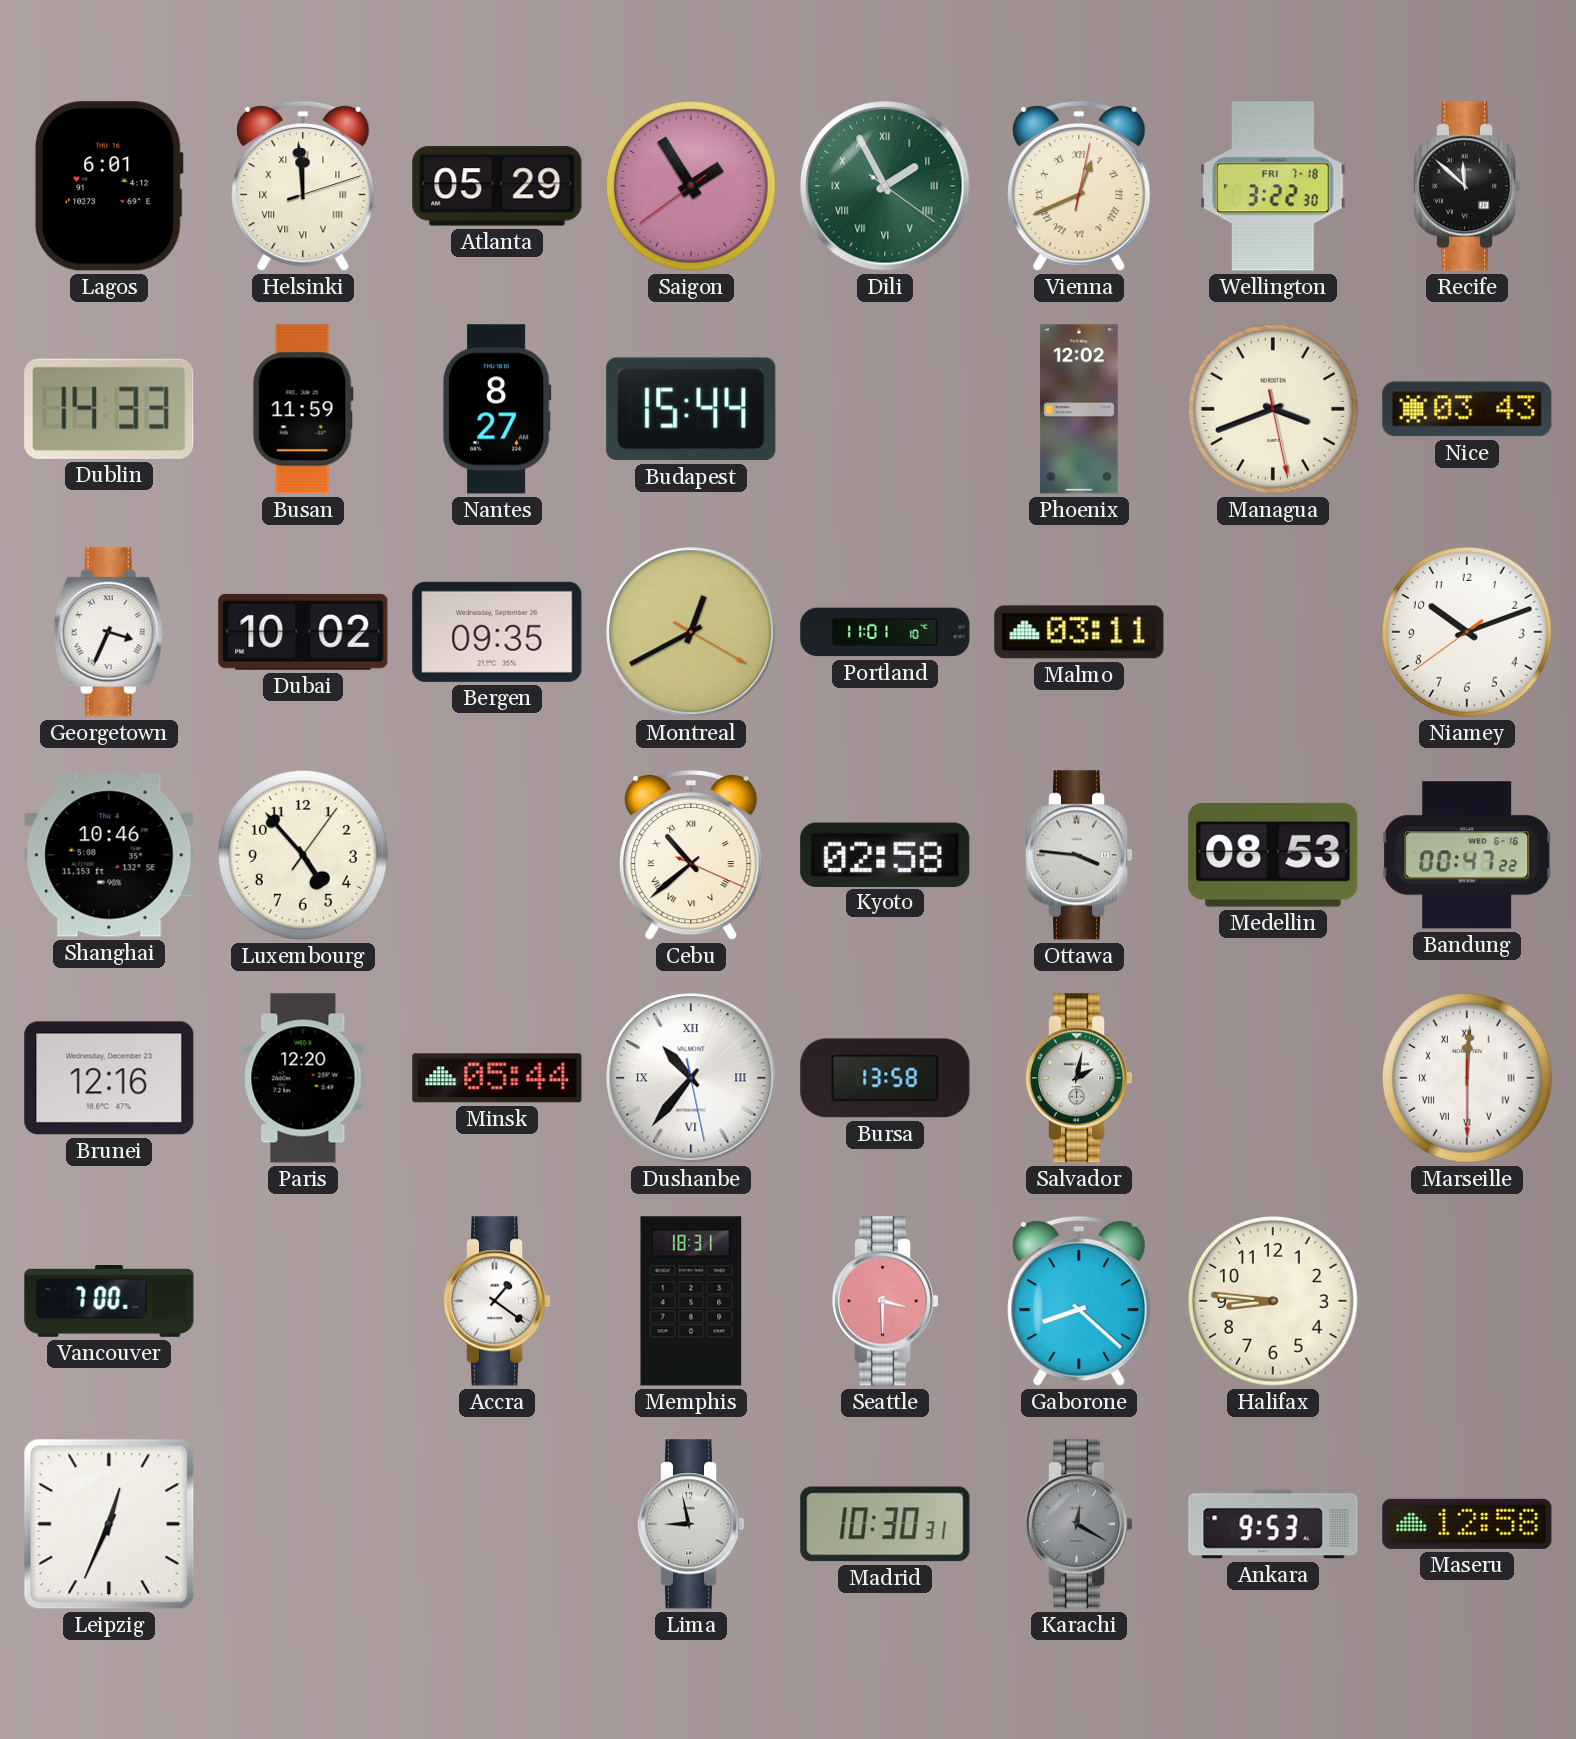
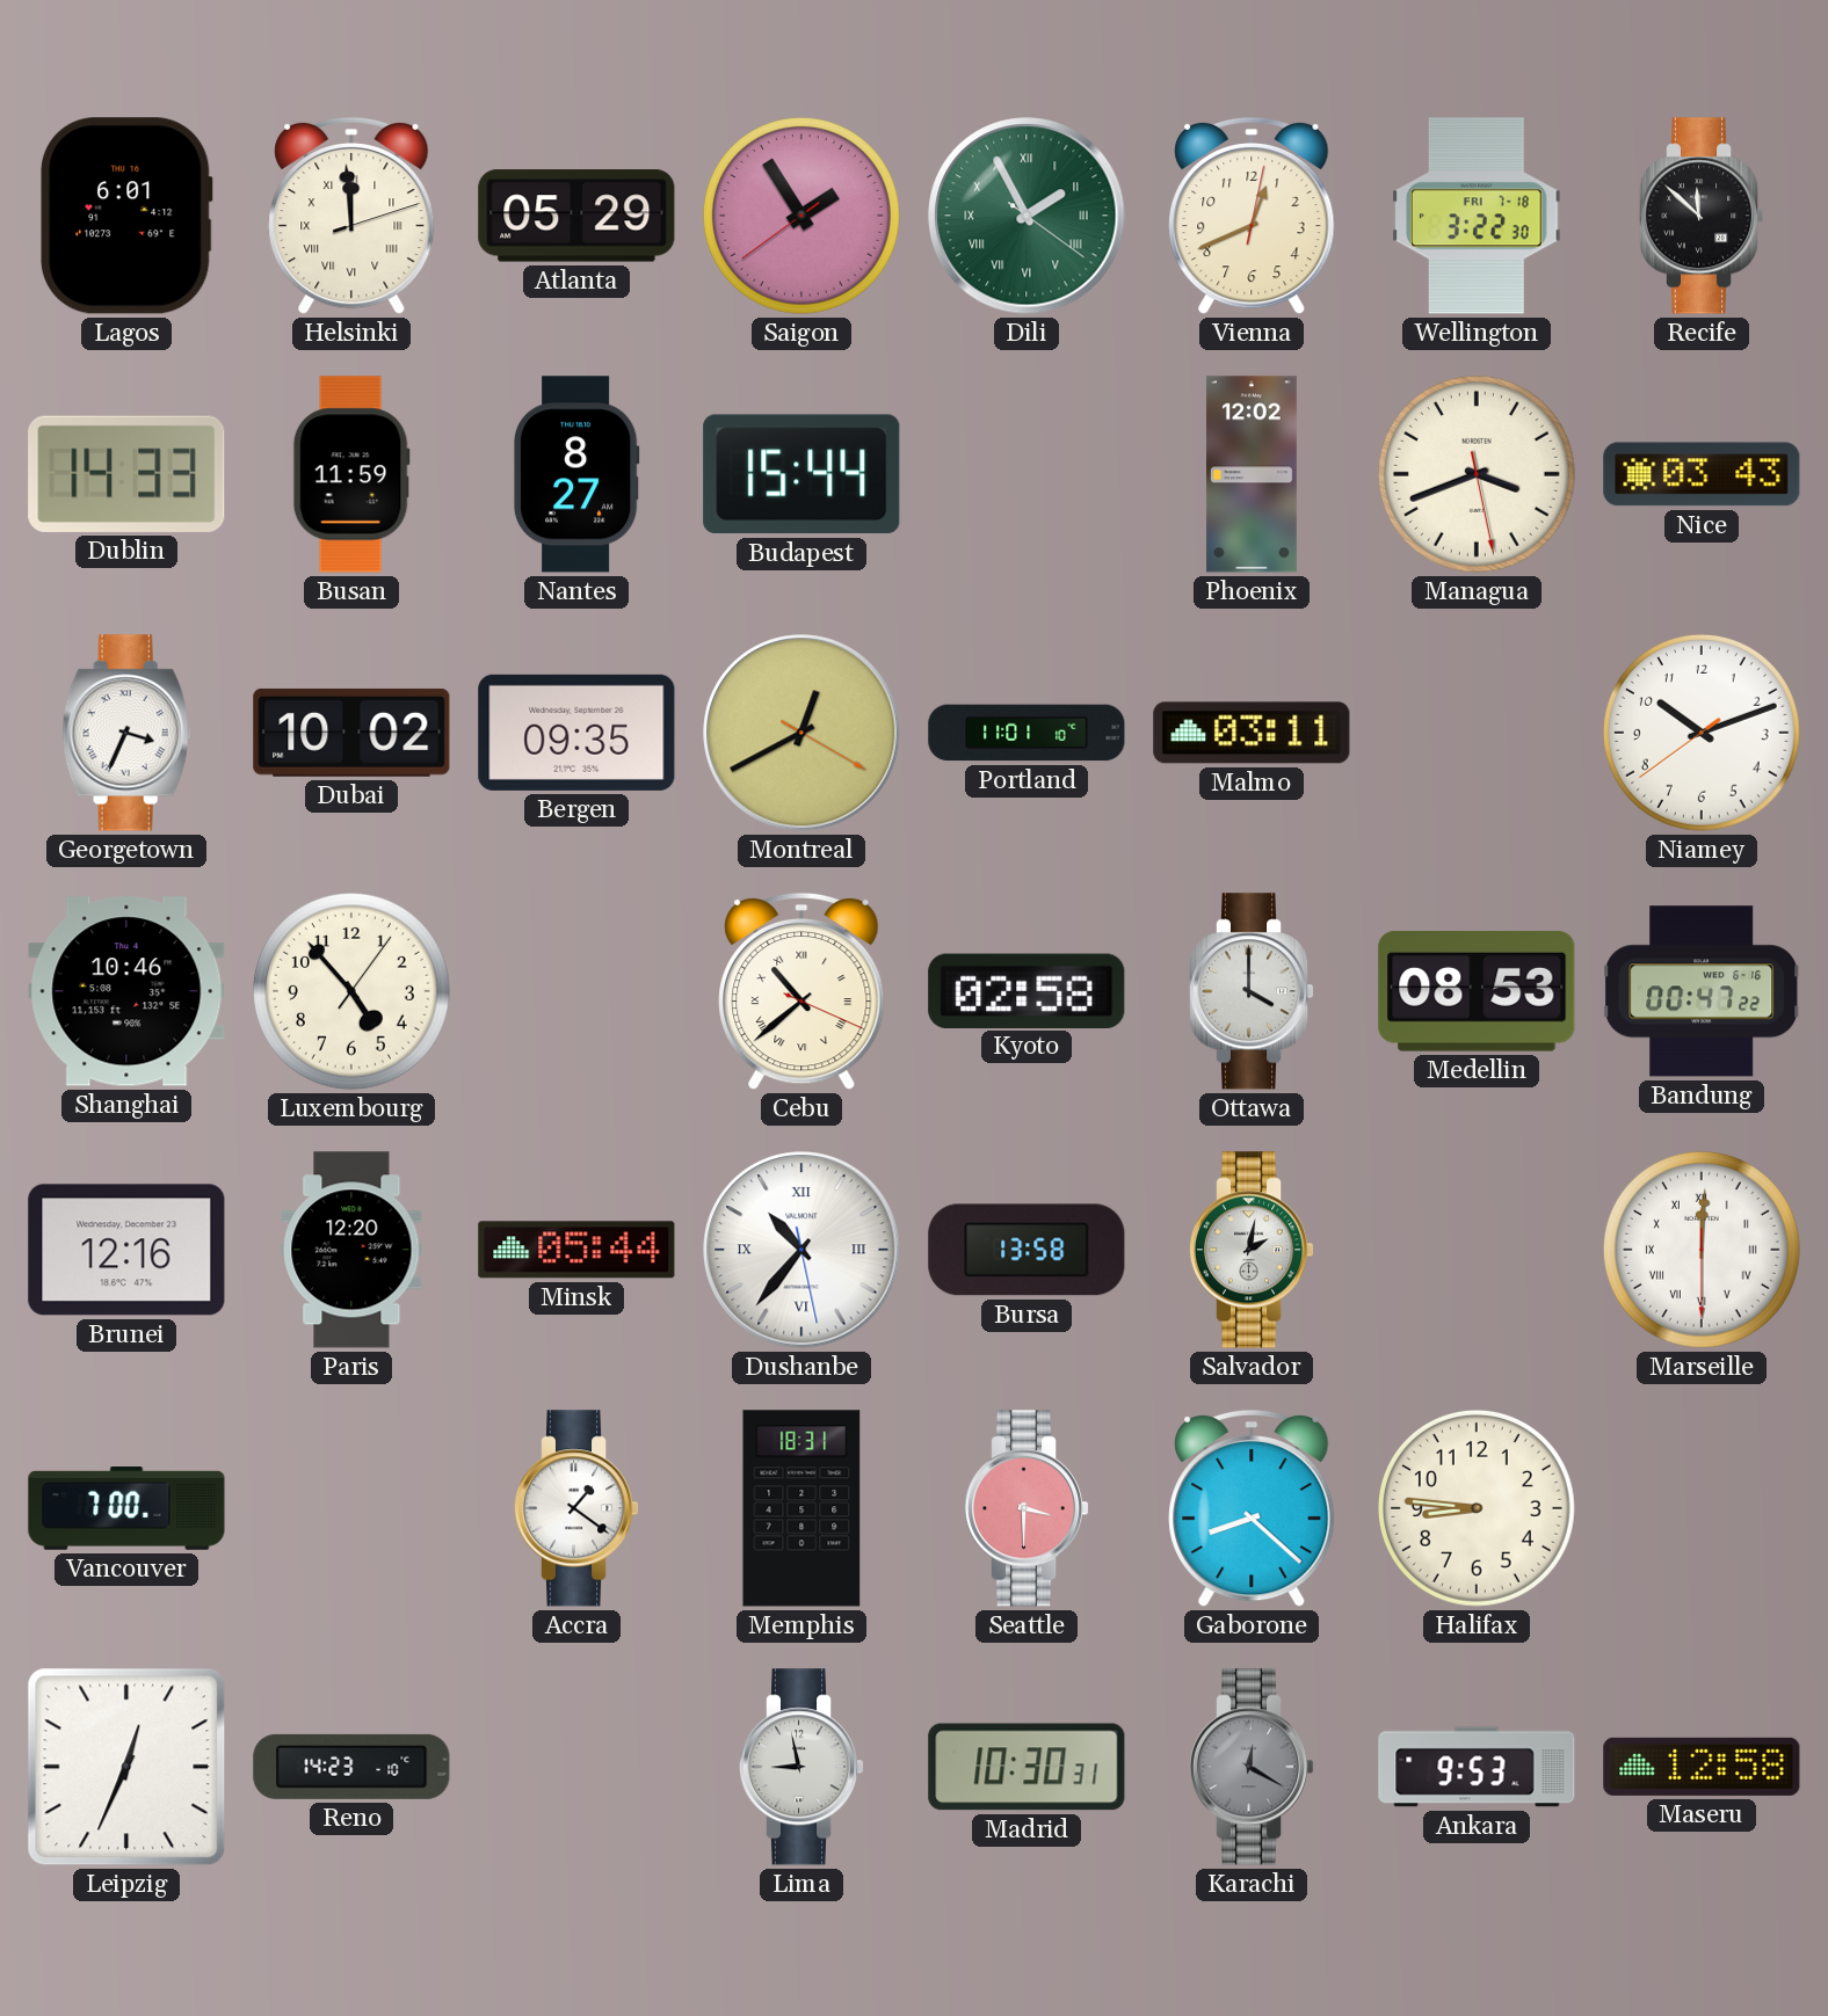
Vienna numerals: Roman -> Arabic (1252, 216)
Ottawa: 3:46 -> 4:00 (1252, 991)
Reno: none -> 14:23 (351, 1767)
